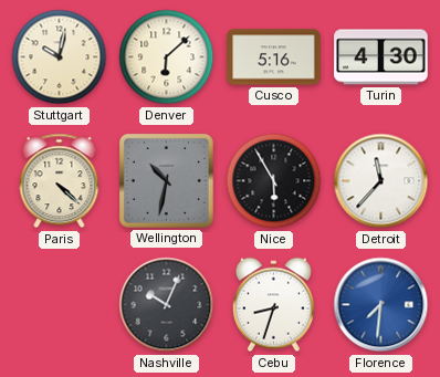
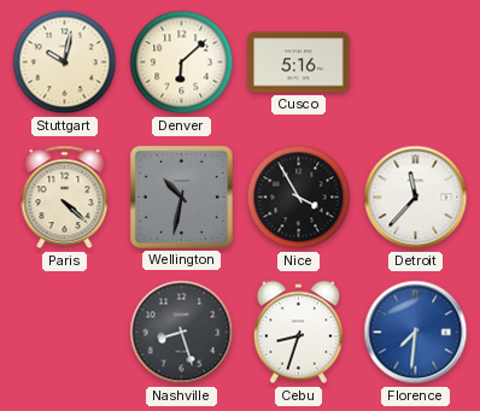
Turin: 4:30 -> none (381, 57)
Nice: 5:55 -> 3:55 (299, 198)
Nashville: 10:04 -> 8:27 (182, 333)
